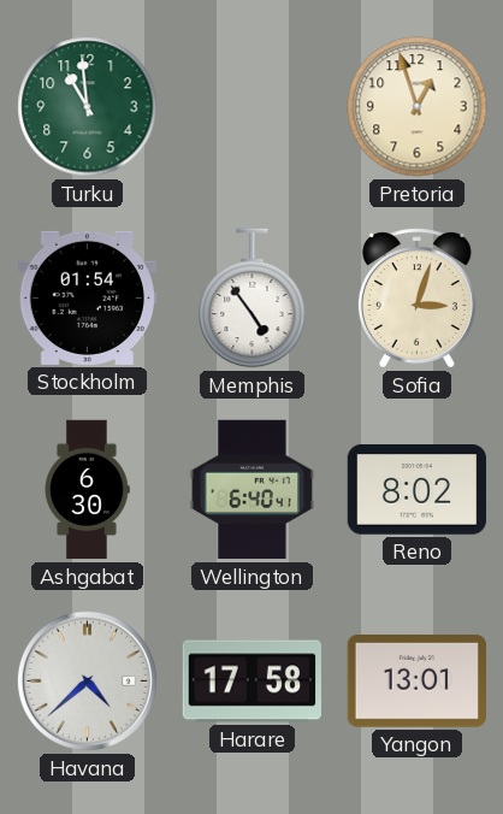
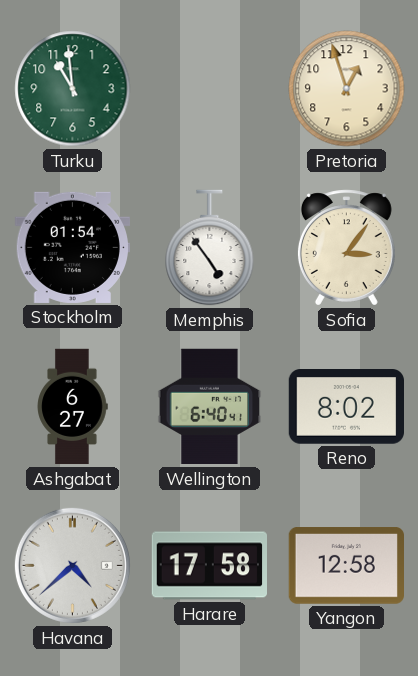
Sofia: 3:03 -> 3:06 (346, 248)
Ashgabat: 6:30 -> 6:27 (72, 407)
Yangon: 13:01 -> 12:58 (346, 566)
